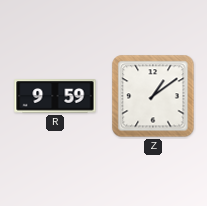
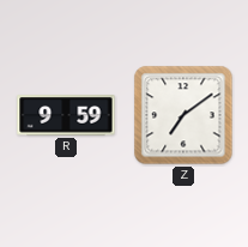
Z: 1:09 -> 7:09 (183, 115)
